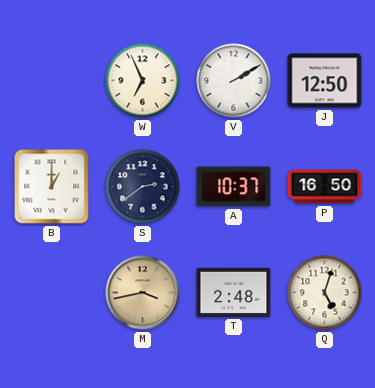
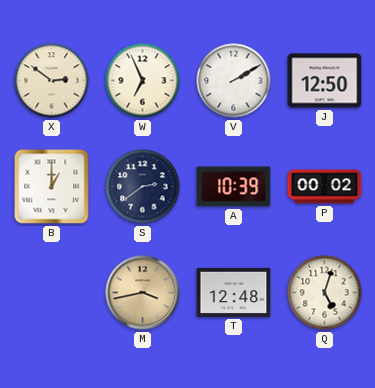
X: none -> 2:51 (52, 81)
A: 10:37 -> 10:39 (234, 187)
P: 16:50 -> 00:02 (325, 187)
T: 2:48 -> 12:48 (234, 292)
